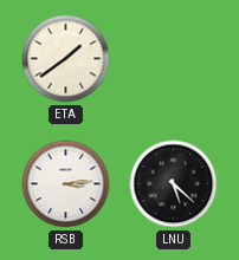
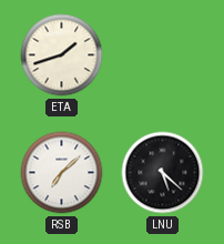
ETA: 1:39 -> 1:42 (62, 55)
RSB: 3:14 -> 7:08 (62, 173)
